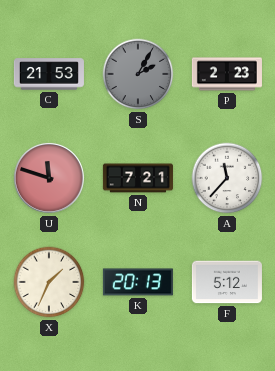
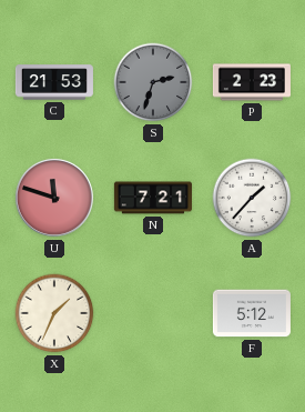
S: 2:05 -> 2:33 (153, 82)
A: 11:37 -> 1:37 (252, 198)
K: 20:13 -> none (138, 282)
